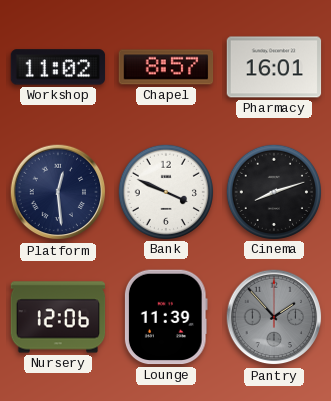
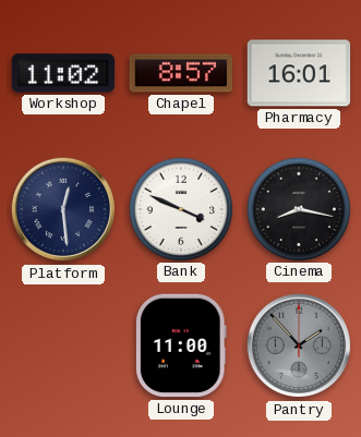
Cinema: 8:12 -> 8:17 (298, 208)
Nursery: 12:06 -> none (58, 317)
Lounge: 11:39 -> 11:00 (181, 345)
